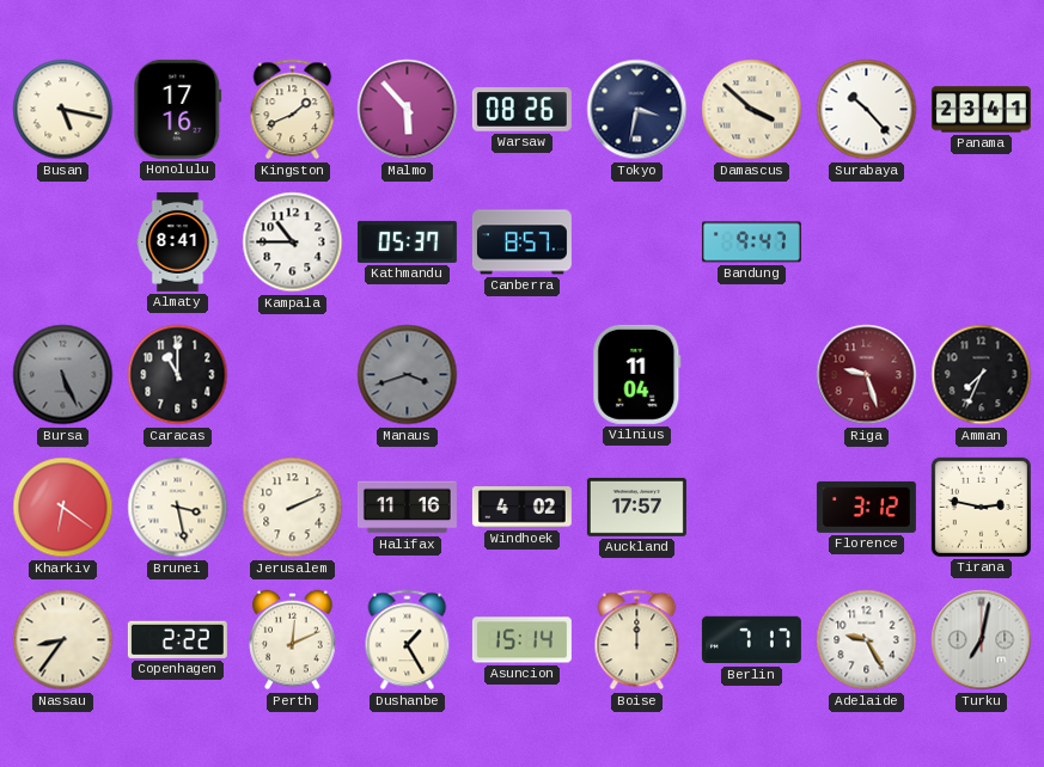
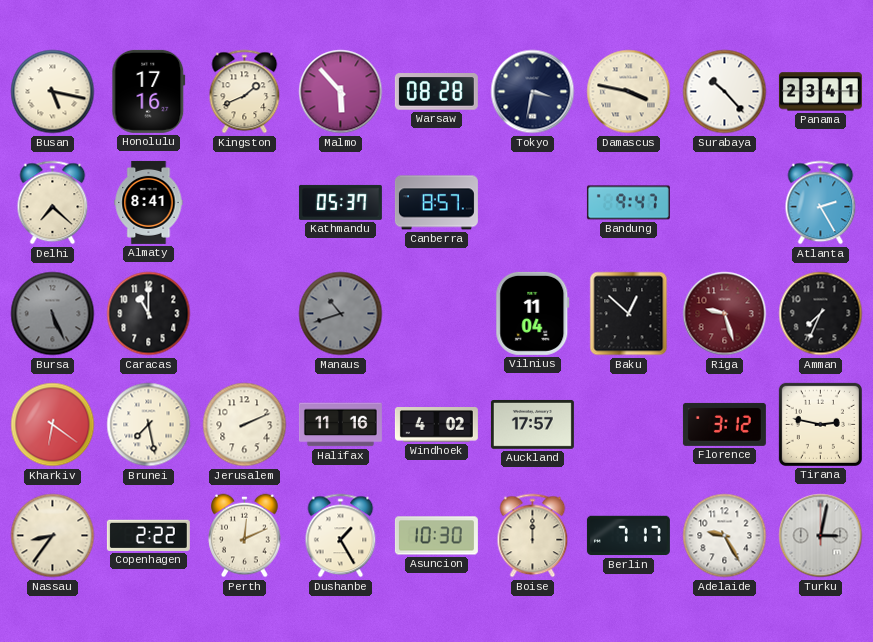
Warsaw: 08:26 -> 08:28 (436, 92)
Damascus: 3:52 -> 3:47 (629, 92)
Delhi: none -> 7:22 (53, 203)
Kampala: 10:45 -> none (293, 243)
Atlanta: none -> 2:25 (821, 203)
Manaus: 3:42 -> 10:42 (341, 314)
Baku: none -> 12:52 (629, 314)
Brunei: 3:28 -> 7:28 (149, 425)
Asuncion: 15:14 -> 10:30 (436, 536)
Turku: 7:02 -> 3:02 (821, 536)
